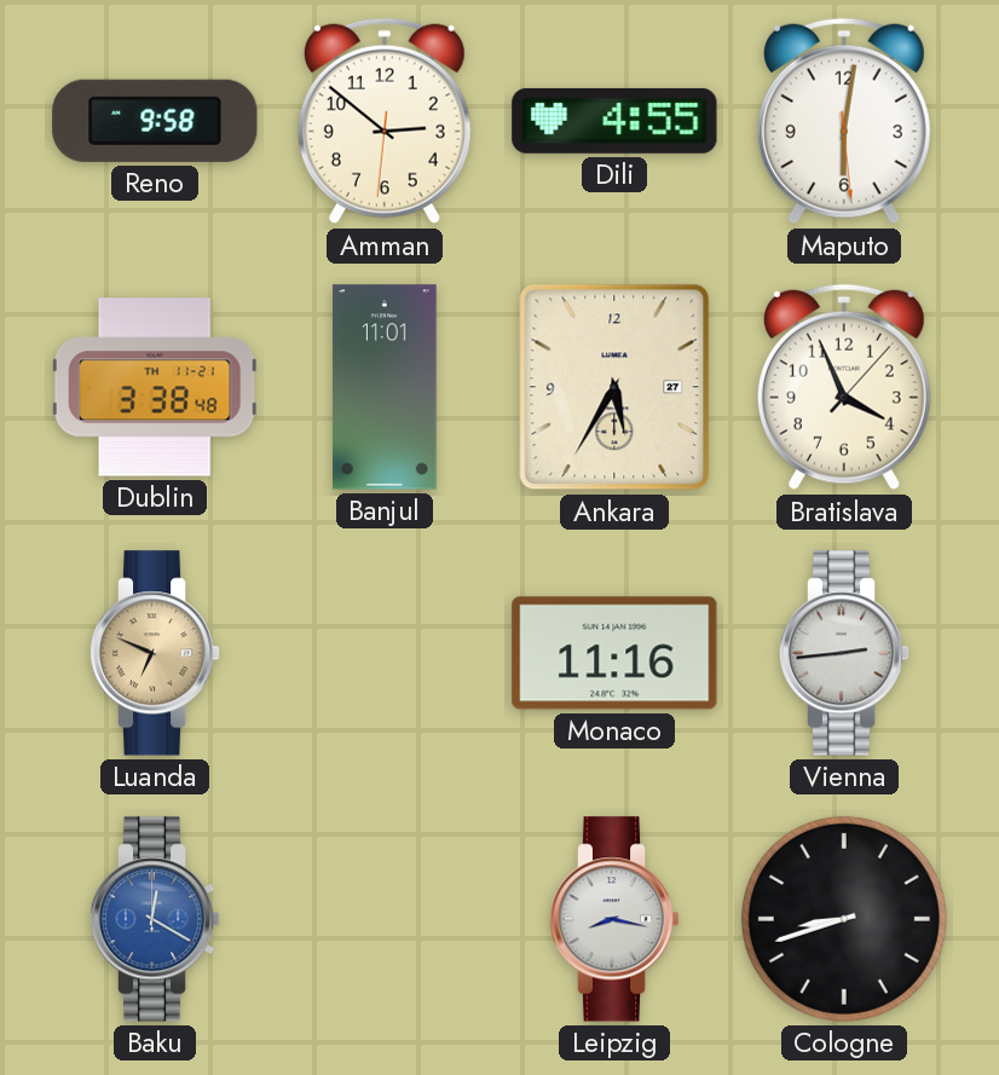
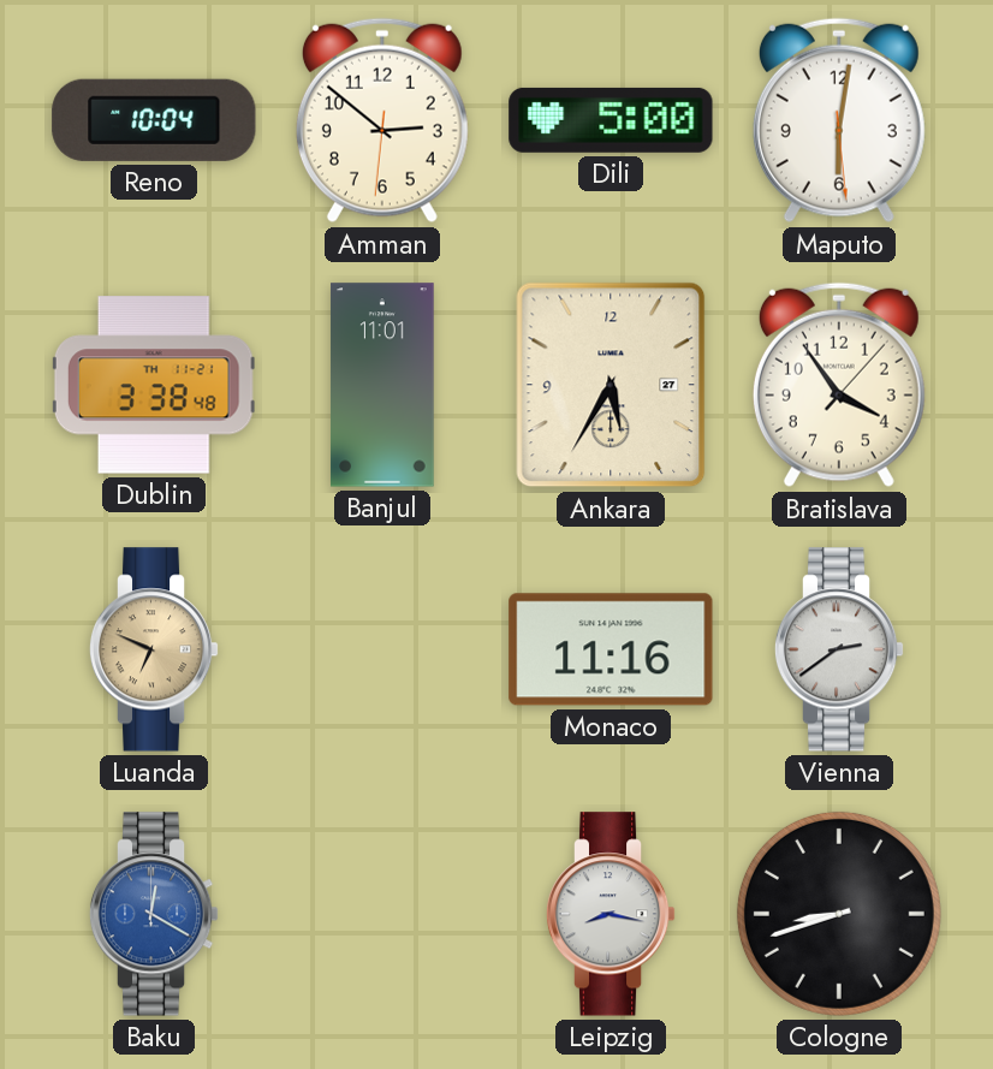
Reno: 9:58 -> 10:04 (154, 120)
Dili: 4:55 -> 5:00 (611, 120)
Bratislava: 3:56 -> 3:54 (839, 385)
Vienna: 2:44 -> 2:39 (839, 649)
